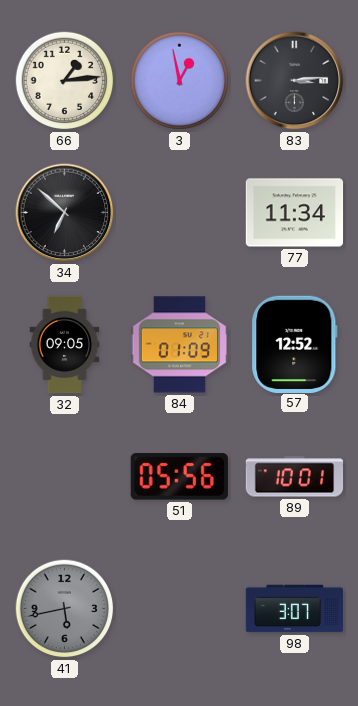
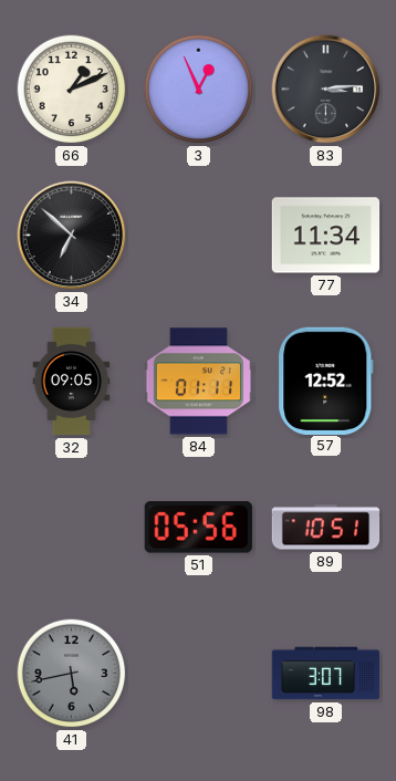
66: 1:14 -> 1:11 (72, 90)
3: 12:58 -> 12:56 (199, 90)
84: 01:09 -> 01:11 (199, 382)
89: 10:01 -> 10:51 (326, 528)
